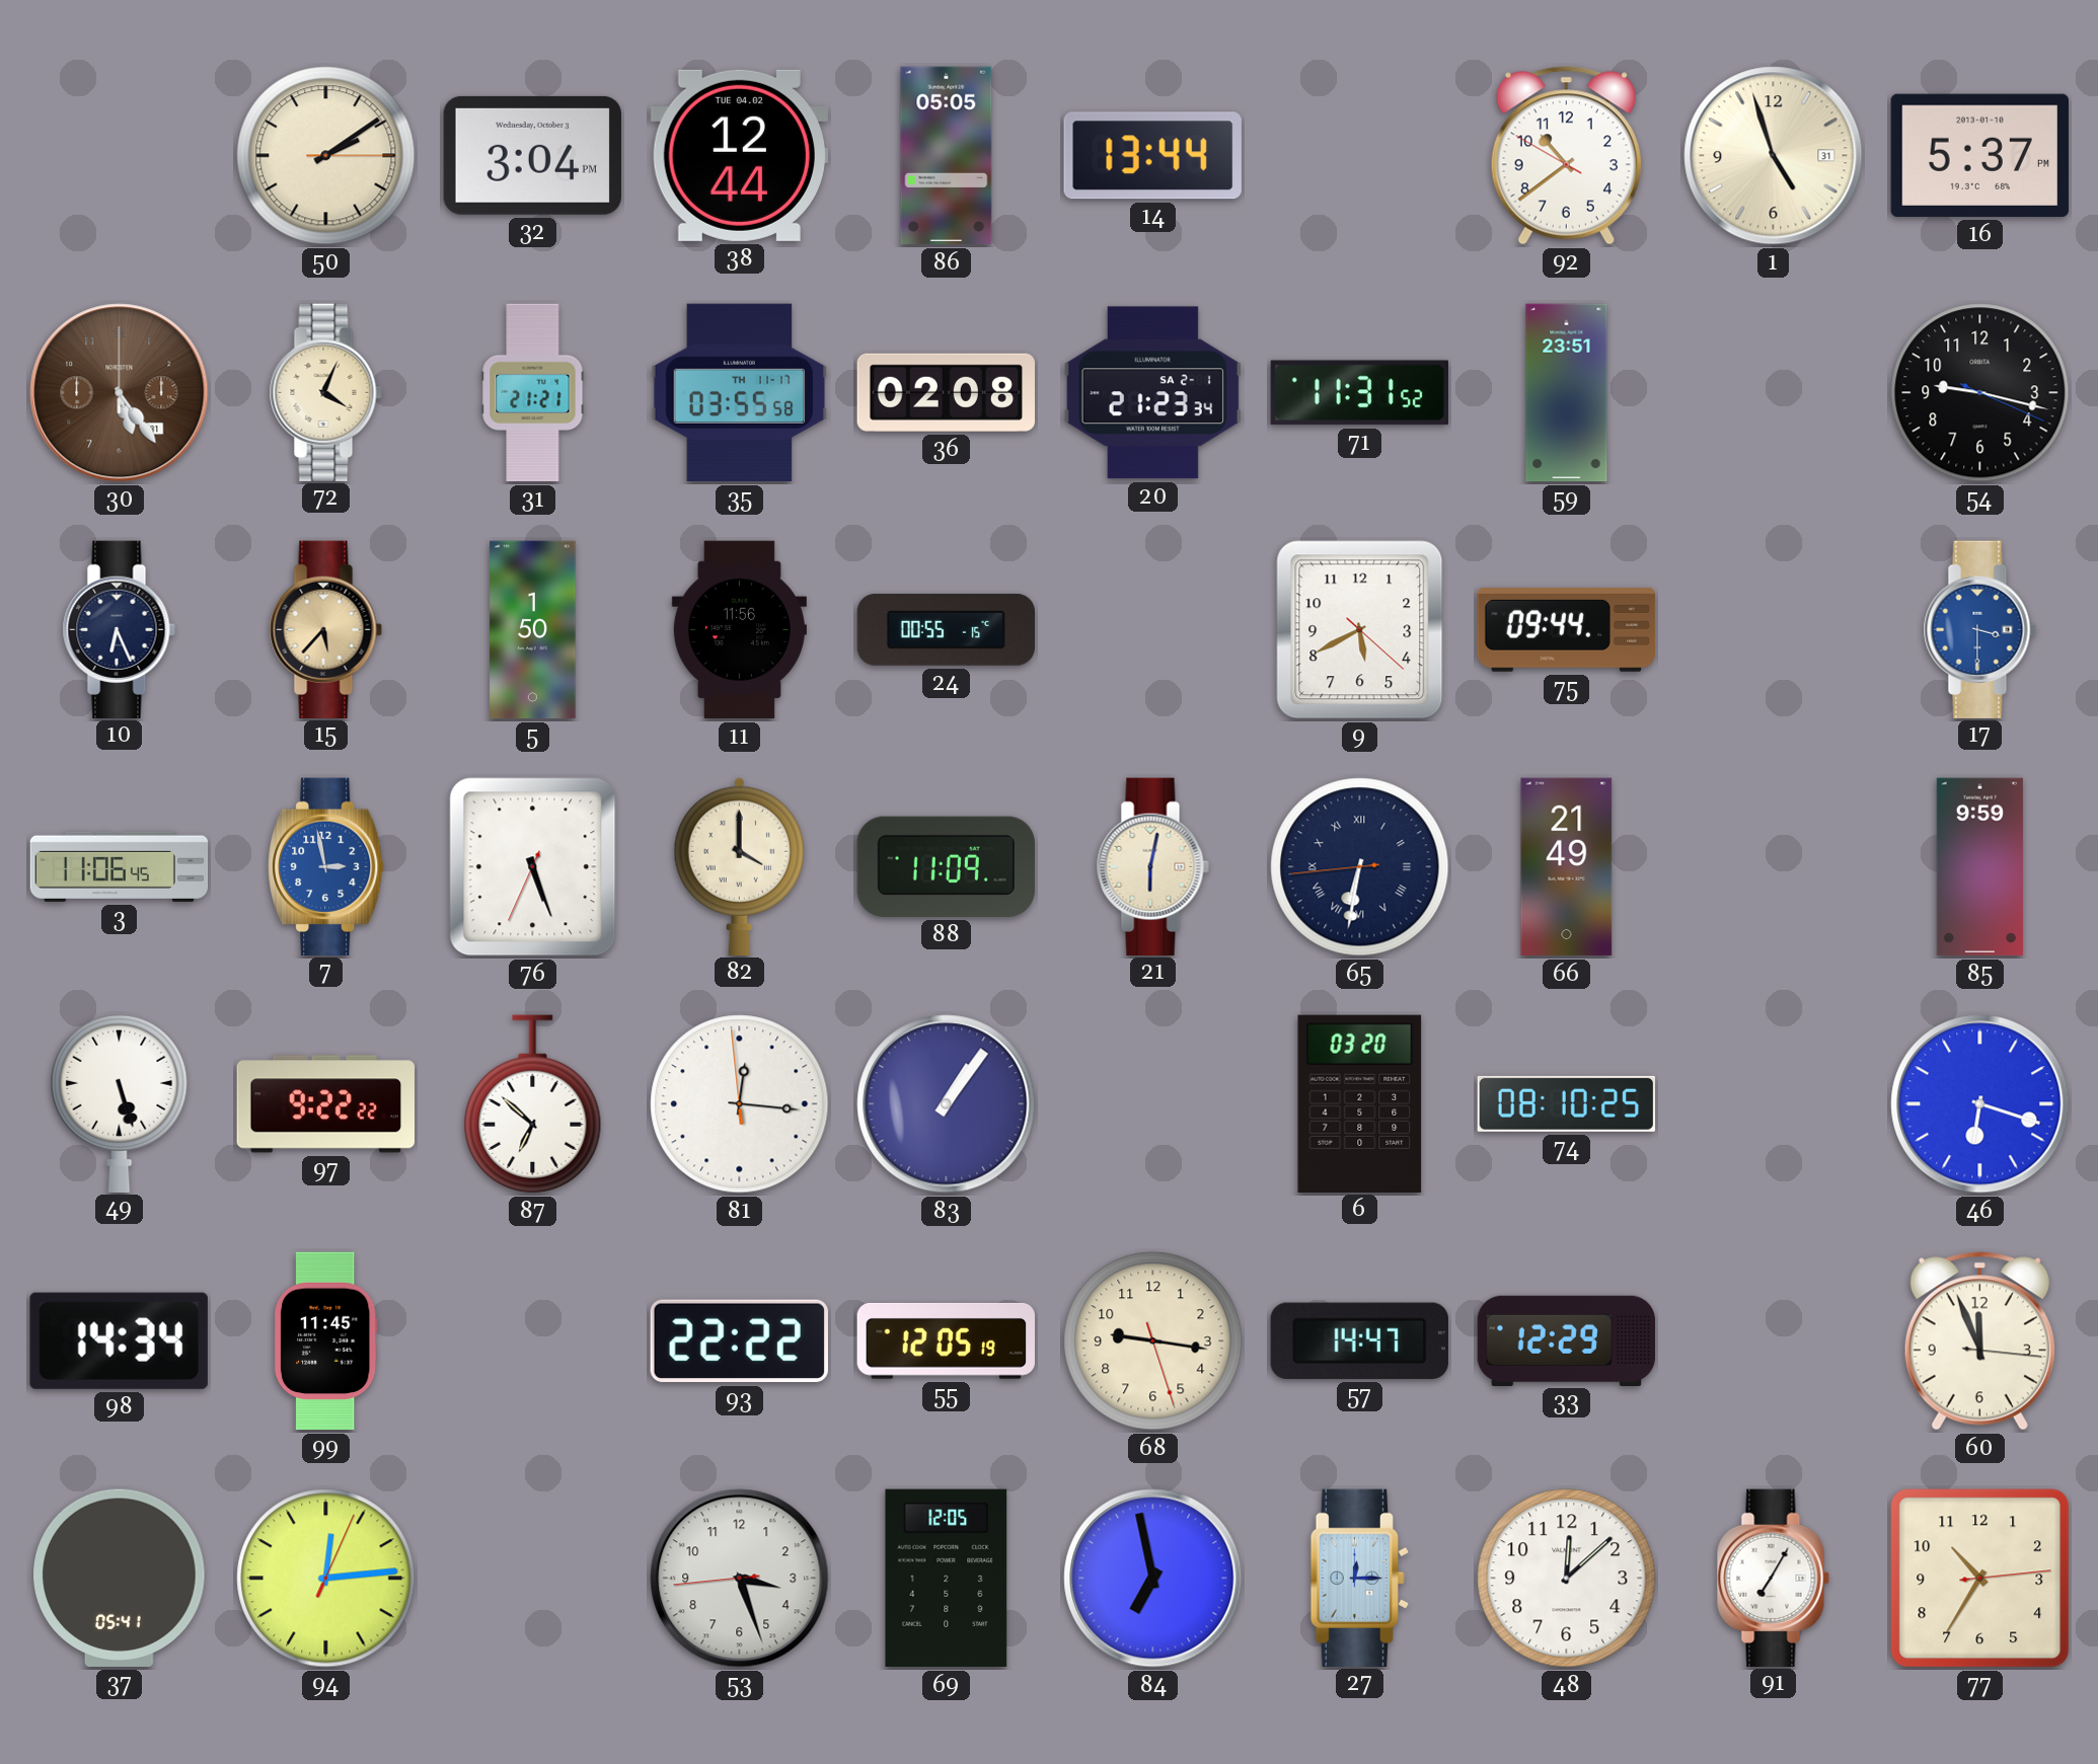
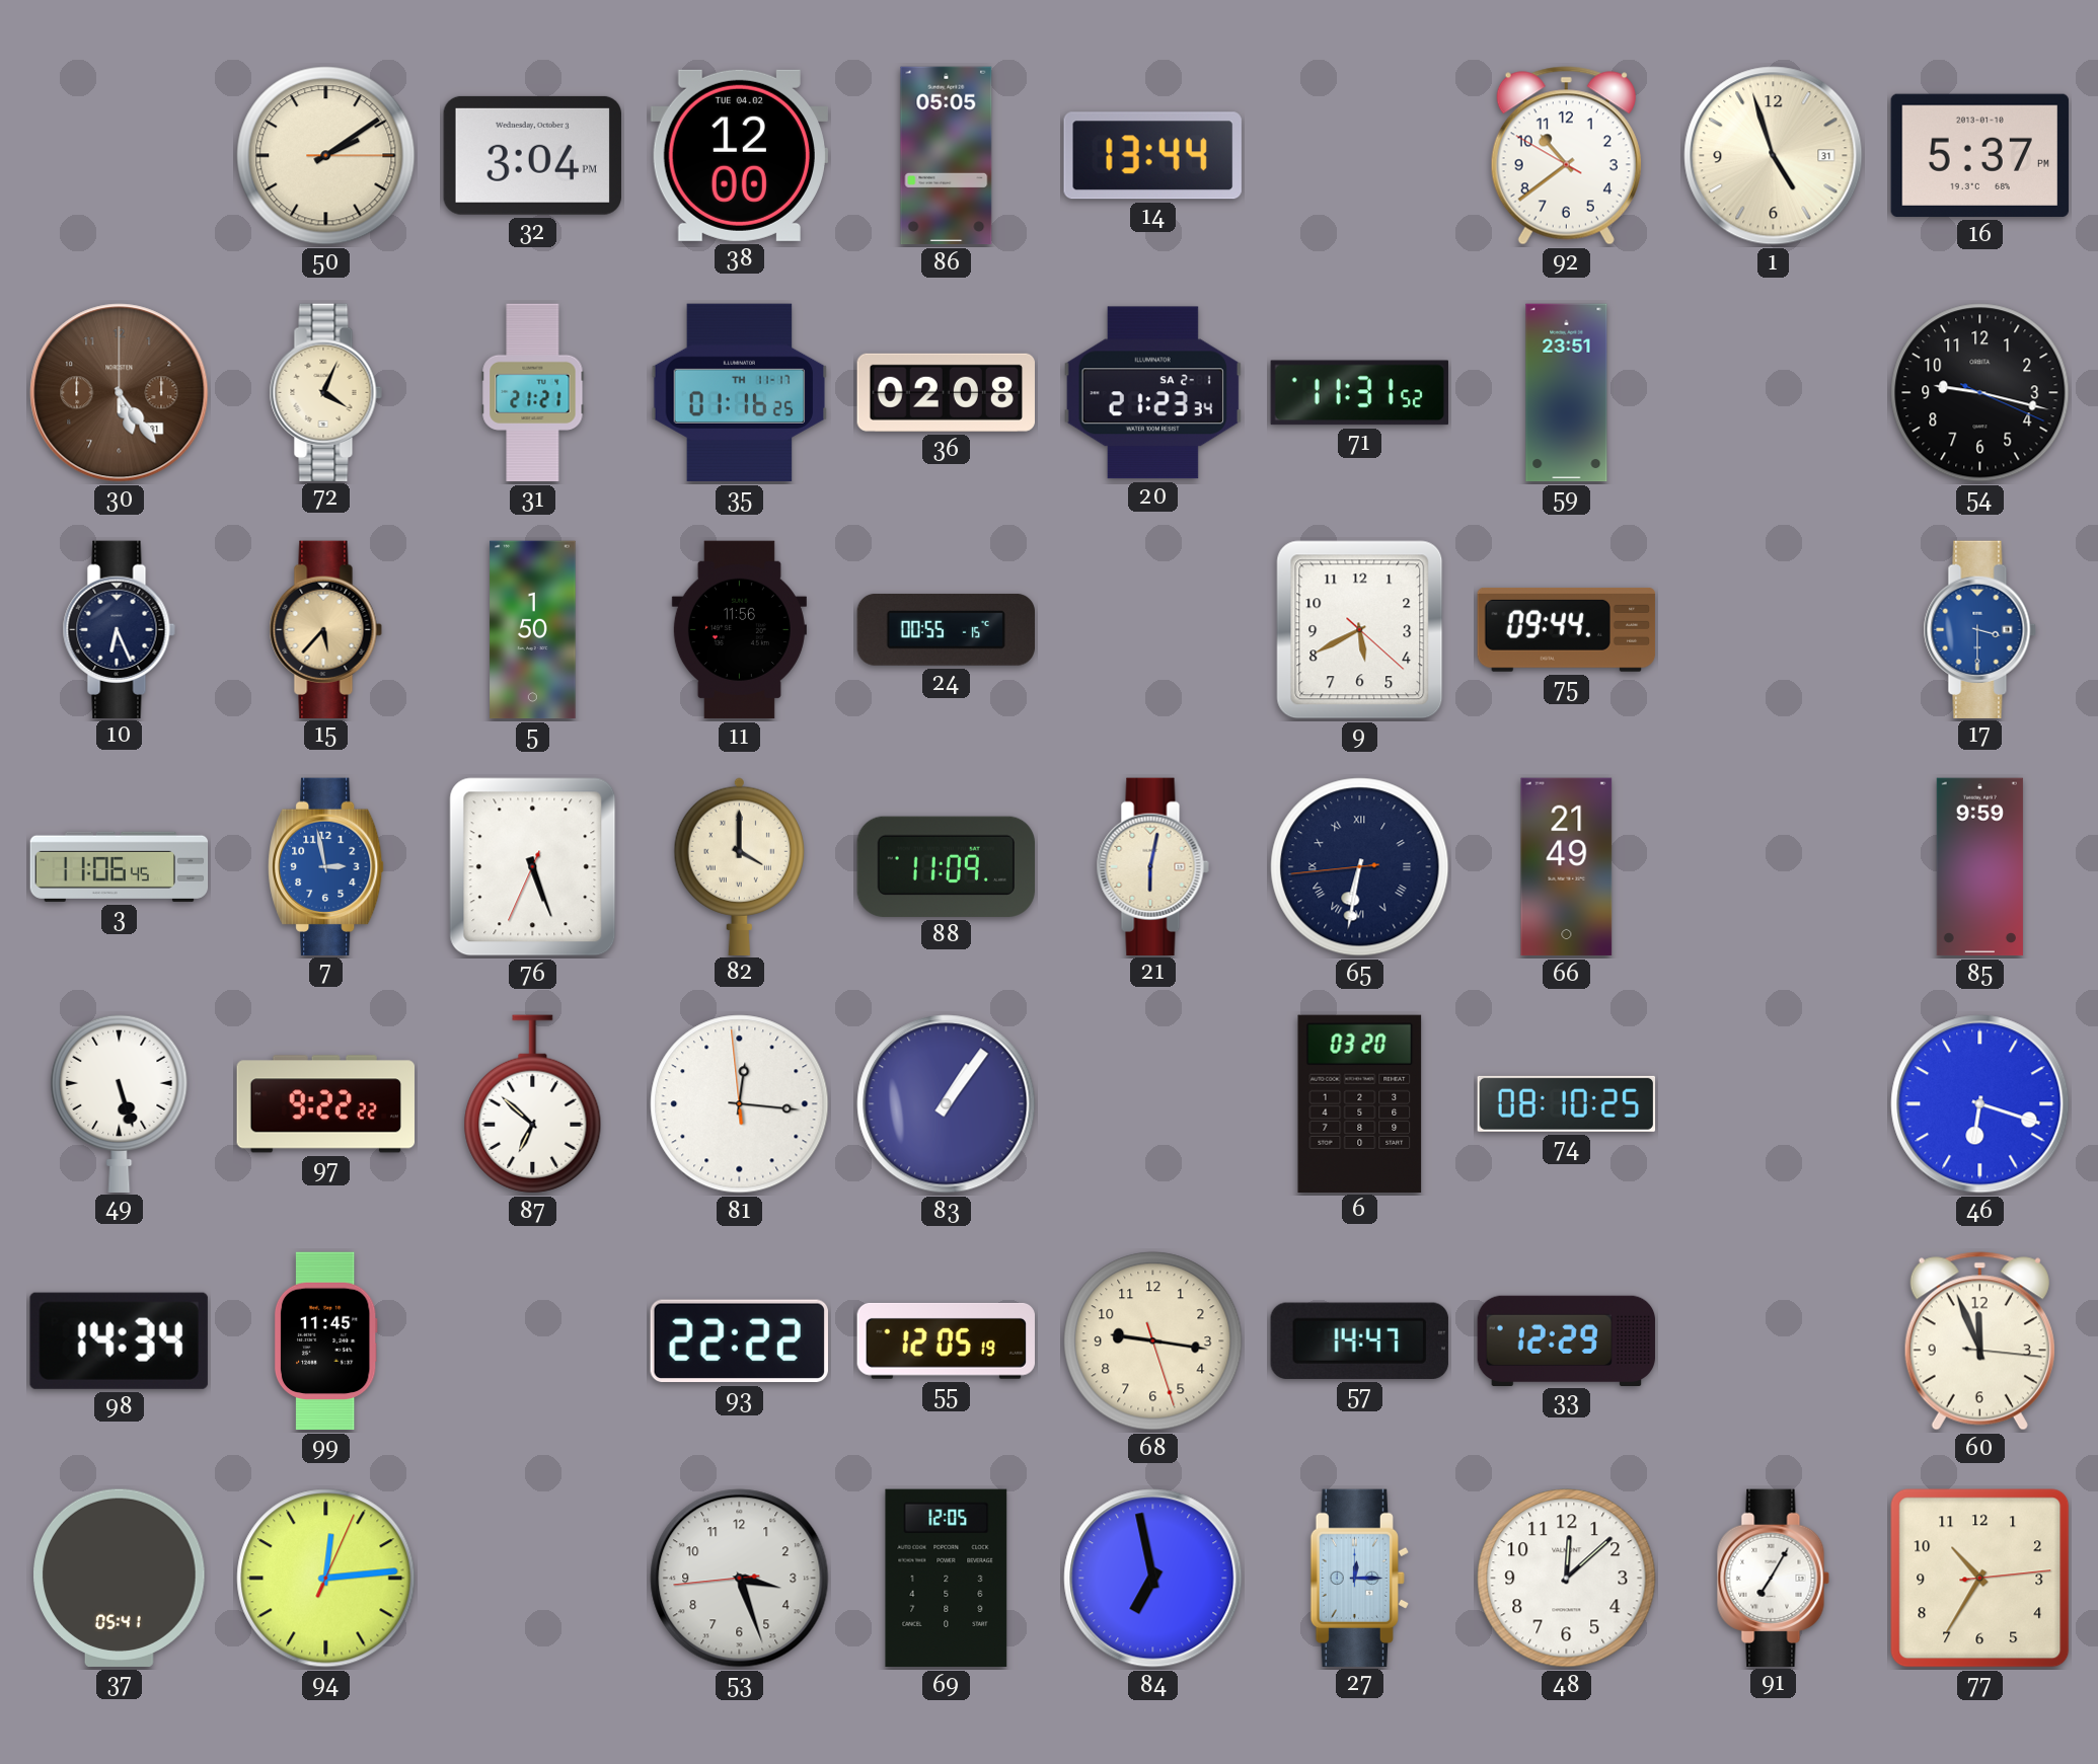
38: 12:44 -> 12:00 (739, 155)
35: 03:55 -> 01:16 (740, 393)
